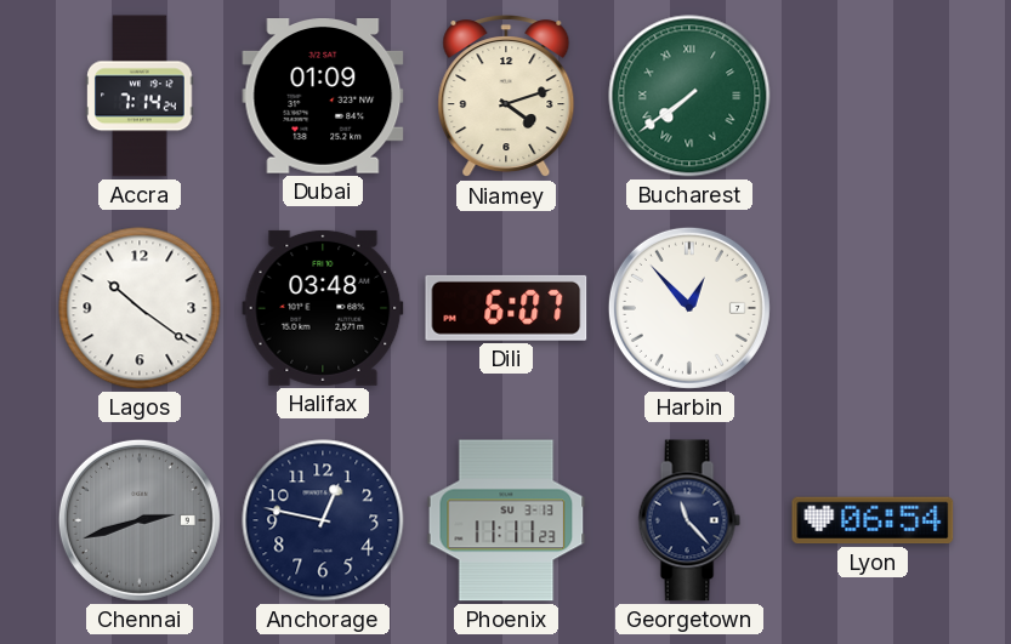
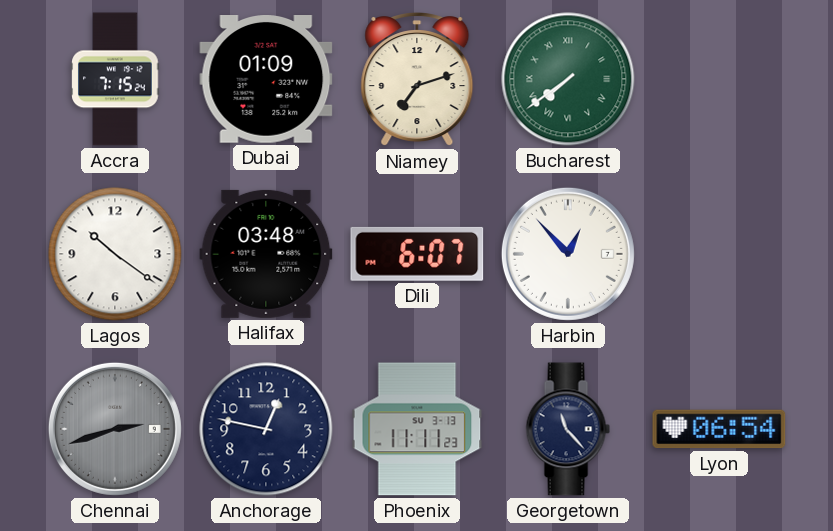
Accra: 7:14 -> 7:15 (115, 79)
Niamey: 4:12 -> 7:12 (417, 80)
